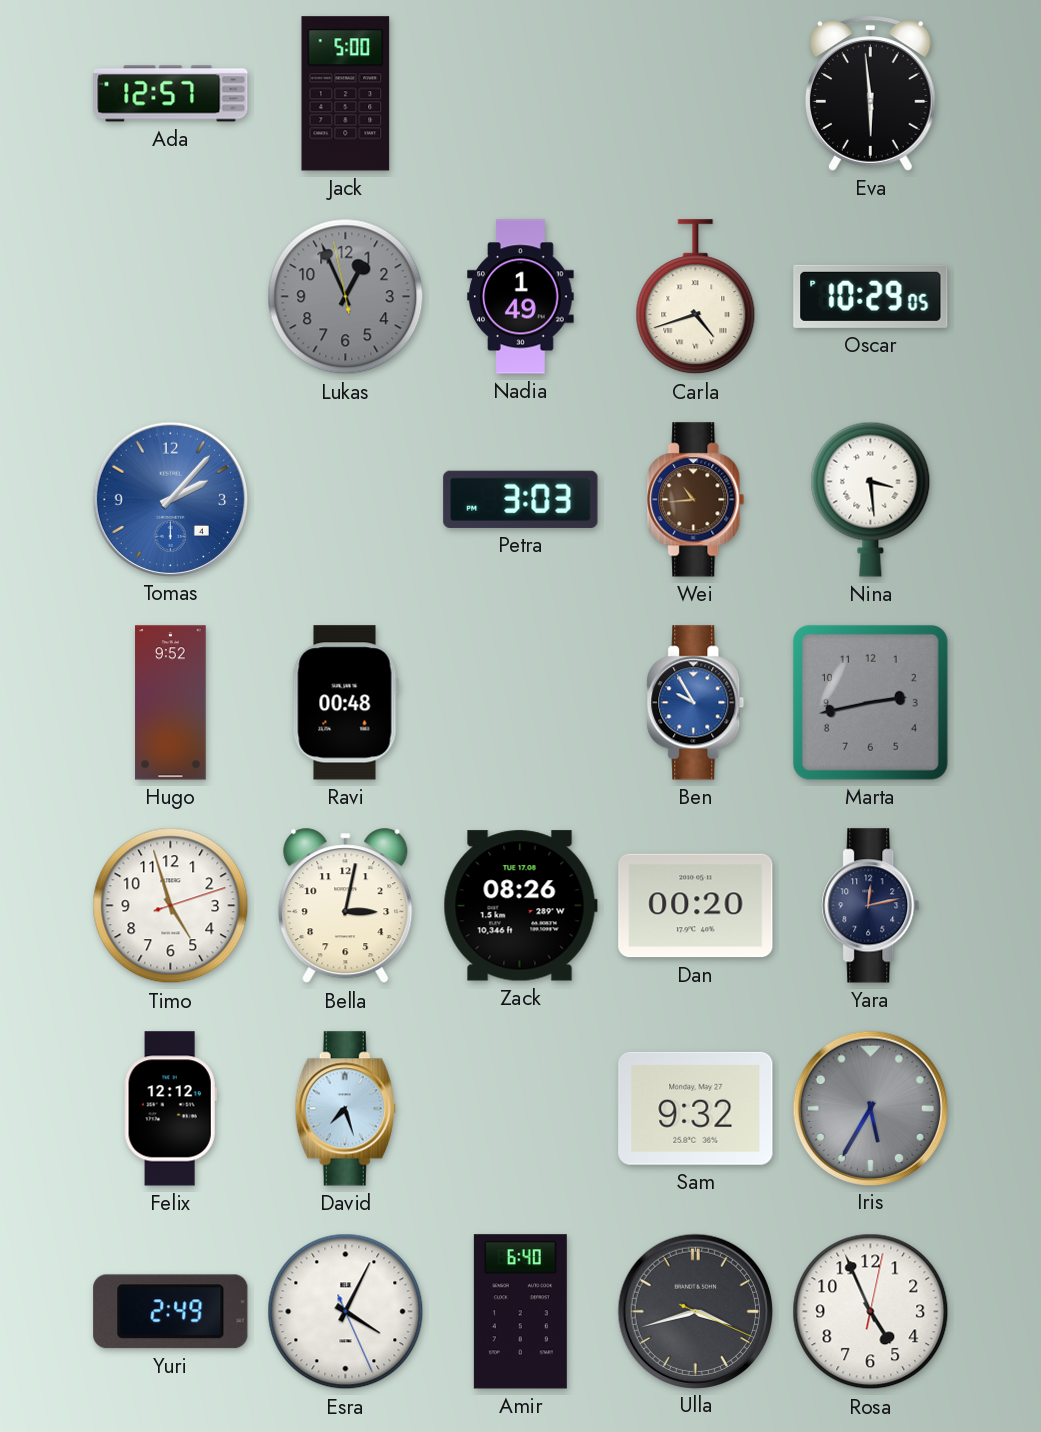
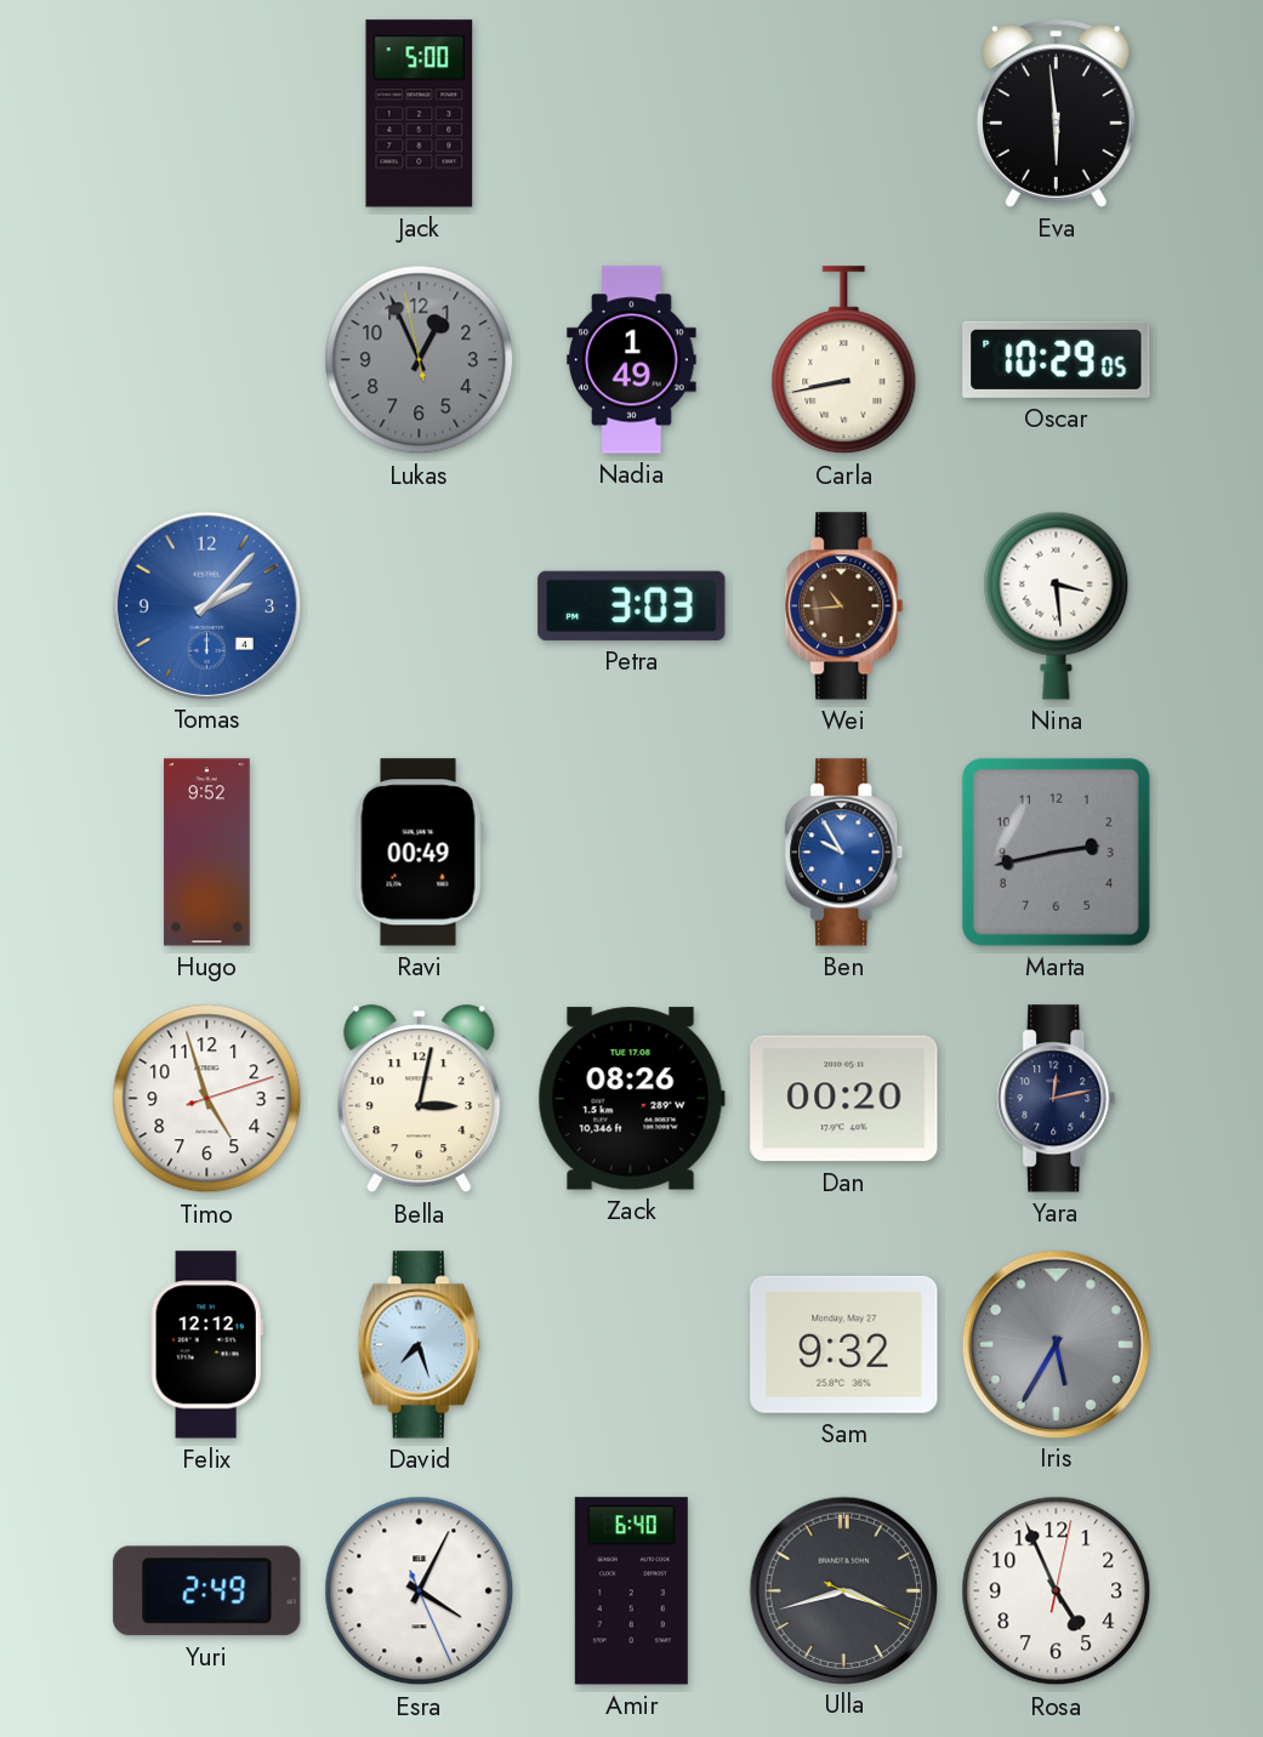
Ada: 12:57 -> none (171, 94)
Carla: 4:42 -> 8:43 (844, 360)
Ravi: 00:48 -> 00:49 (419, 853)
